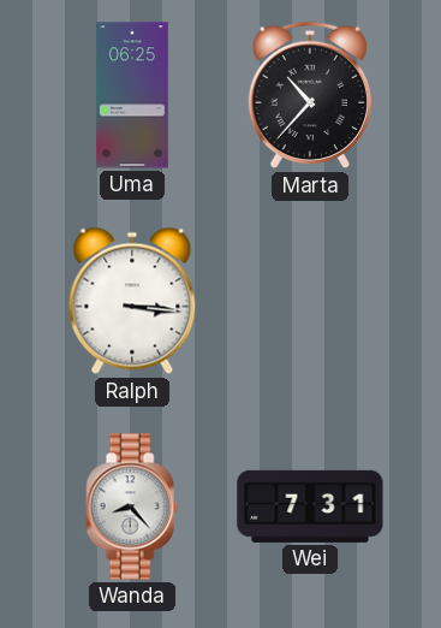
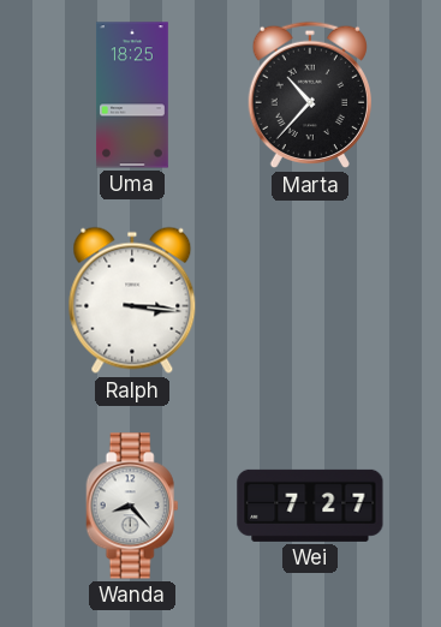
Uma: 06:25 -> 18:25 (133, 95)
Wei: 7:31 -> 7:27 (310, 506)
